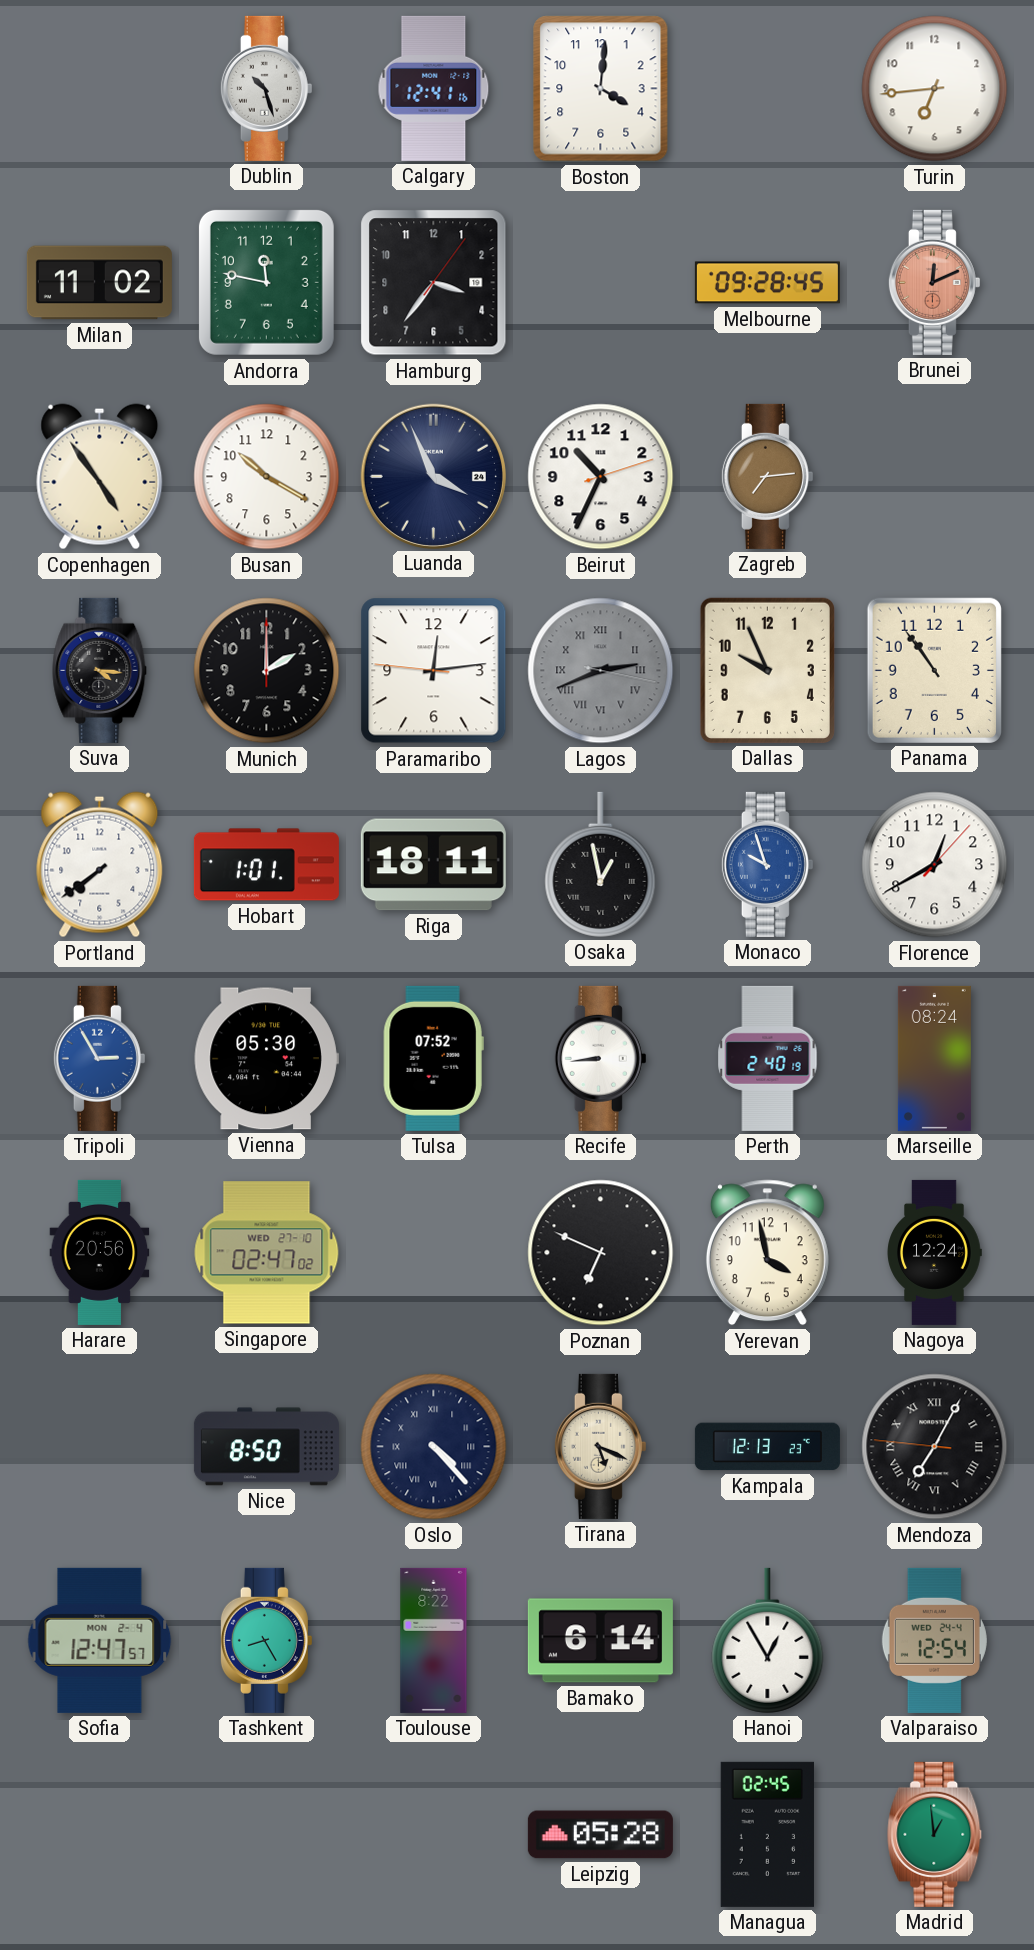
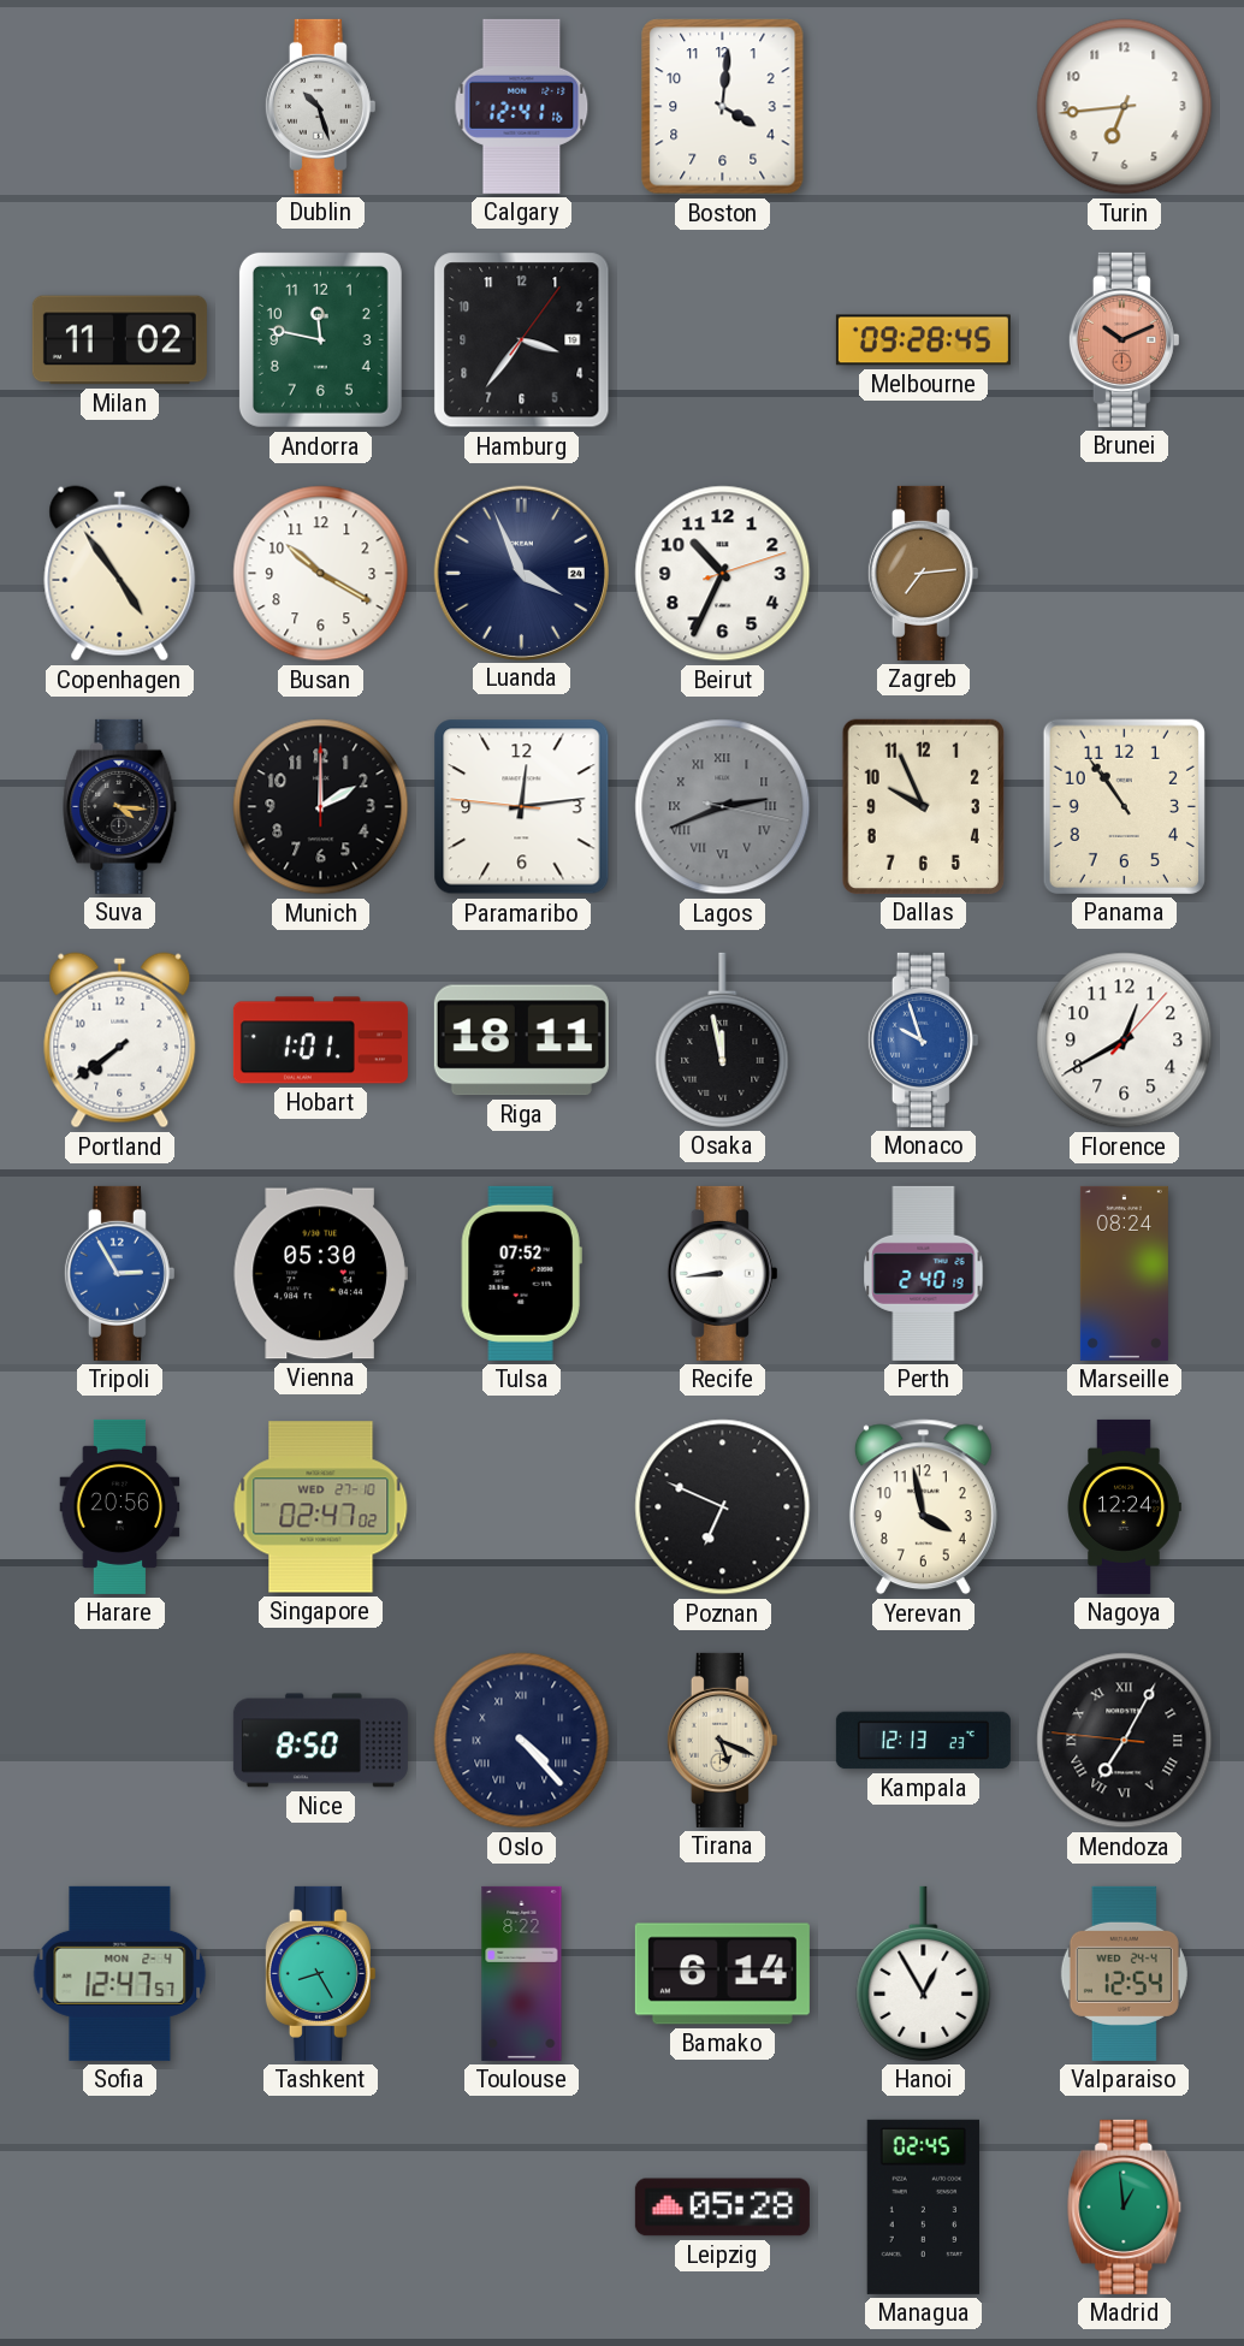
Brunei: 12:11 -> 10:11 (1124, 339)
Osaka: 12:58 -> 11:58 (723, 1039)
